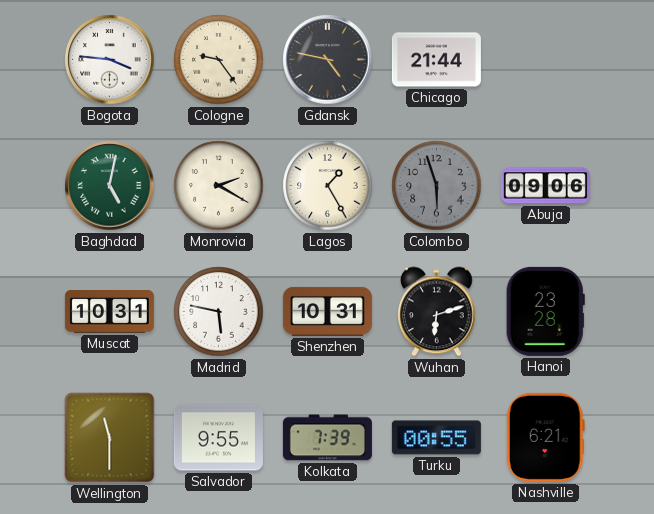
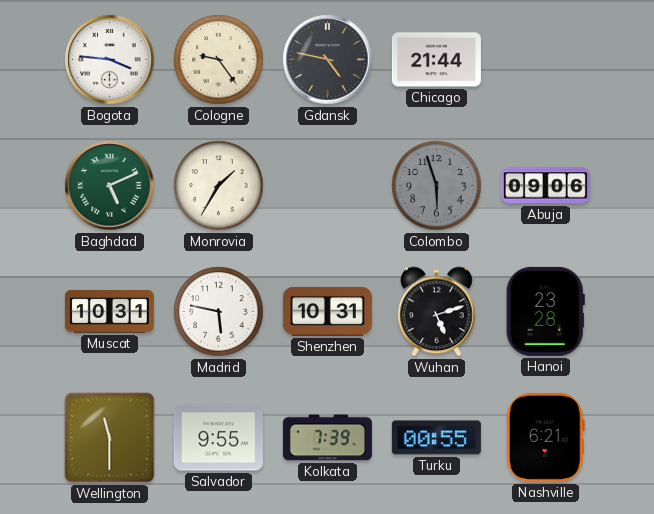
Baghdad: 5:02 -> 5:11 (110, 186)
Monrovia: 2:20 -> 1:35 (219, 186)
Lagos: 1:25 -> none (328, 186)
Wuhan: 6:12 -> 5:12 (437, 312)
